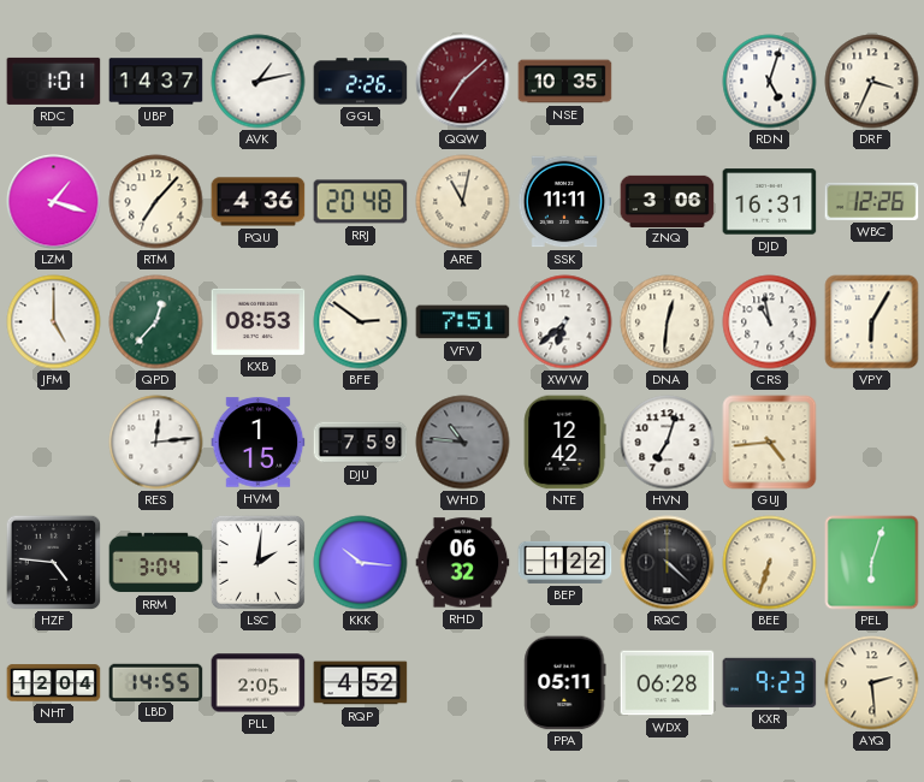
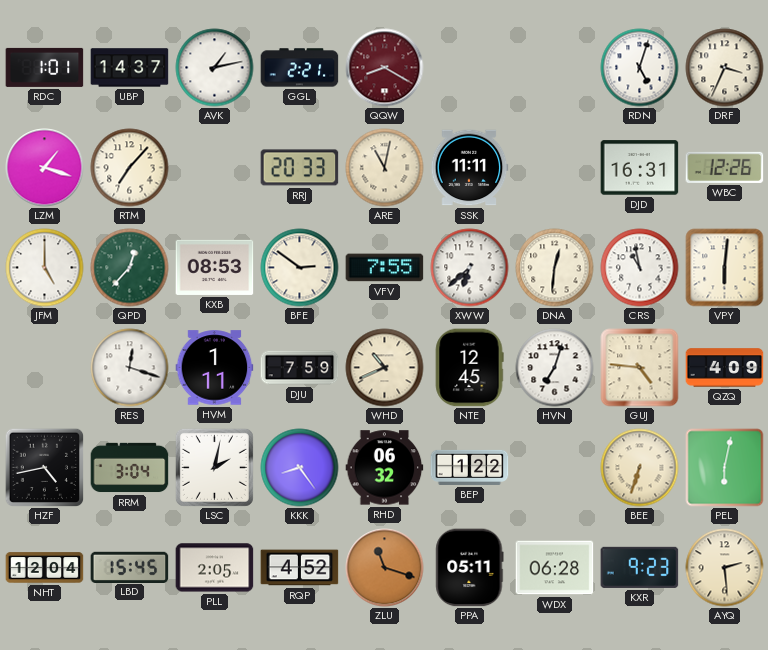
GGL: 2:26 -> 2:21 (300, 68)
QQW: 7:08 -> 8:20 (385, 68)
NSE: 10:35 -> none (565, 82)
PQU: 4:36 -> none (259, 202)
RRJ: 20:48 -> 20:33 (300, 168)
ZNQ: 3:06 -> none (668, 201)
VFV: 7:51 -> 7:55 (385, 268)
VPY: 6:05 -> 6:01 (725, 268)
RES: 12:14 -> 12:18 (130, 368)
HVM: 1:15 -> 1:11 (215, 368)
WHD: 10:46 -> 10:41 (385, 368)
WHD dial: grey -> cream (385, 368)
NTE: 12:42 -> 12:45 (469, 368)
GUJ: 4:44 -> 4:46 (640, 368)
QZQ: none -> 4:09 (725, 368)
HZF: 4:46 -> 4:43 (44, 467)
LSC: 2:01 -> 2:02 (214, 467)
KKK: 10:16 -> 8:24 (300, 468)
RQC: 4:22 -> none (668, 563)
PEL: 6:03 -> 6:02 (725, 468)
LBD: 14:55 -> 15:45 (130, 567)
ZLU: none -> 11:18 (385, 568)
